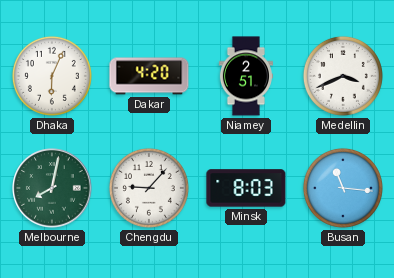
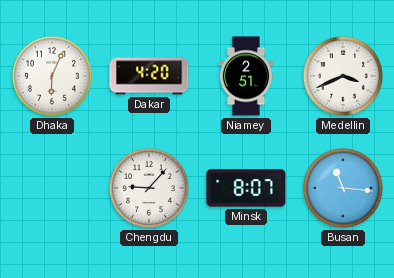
Melbourne: 8:02 -> none (52, 188)
Minsk: 8:03 -> 8:07 (246, 188)
